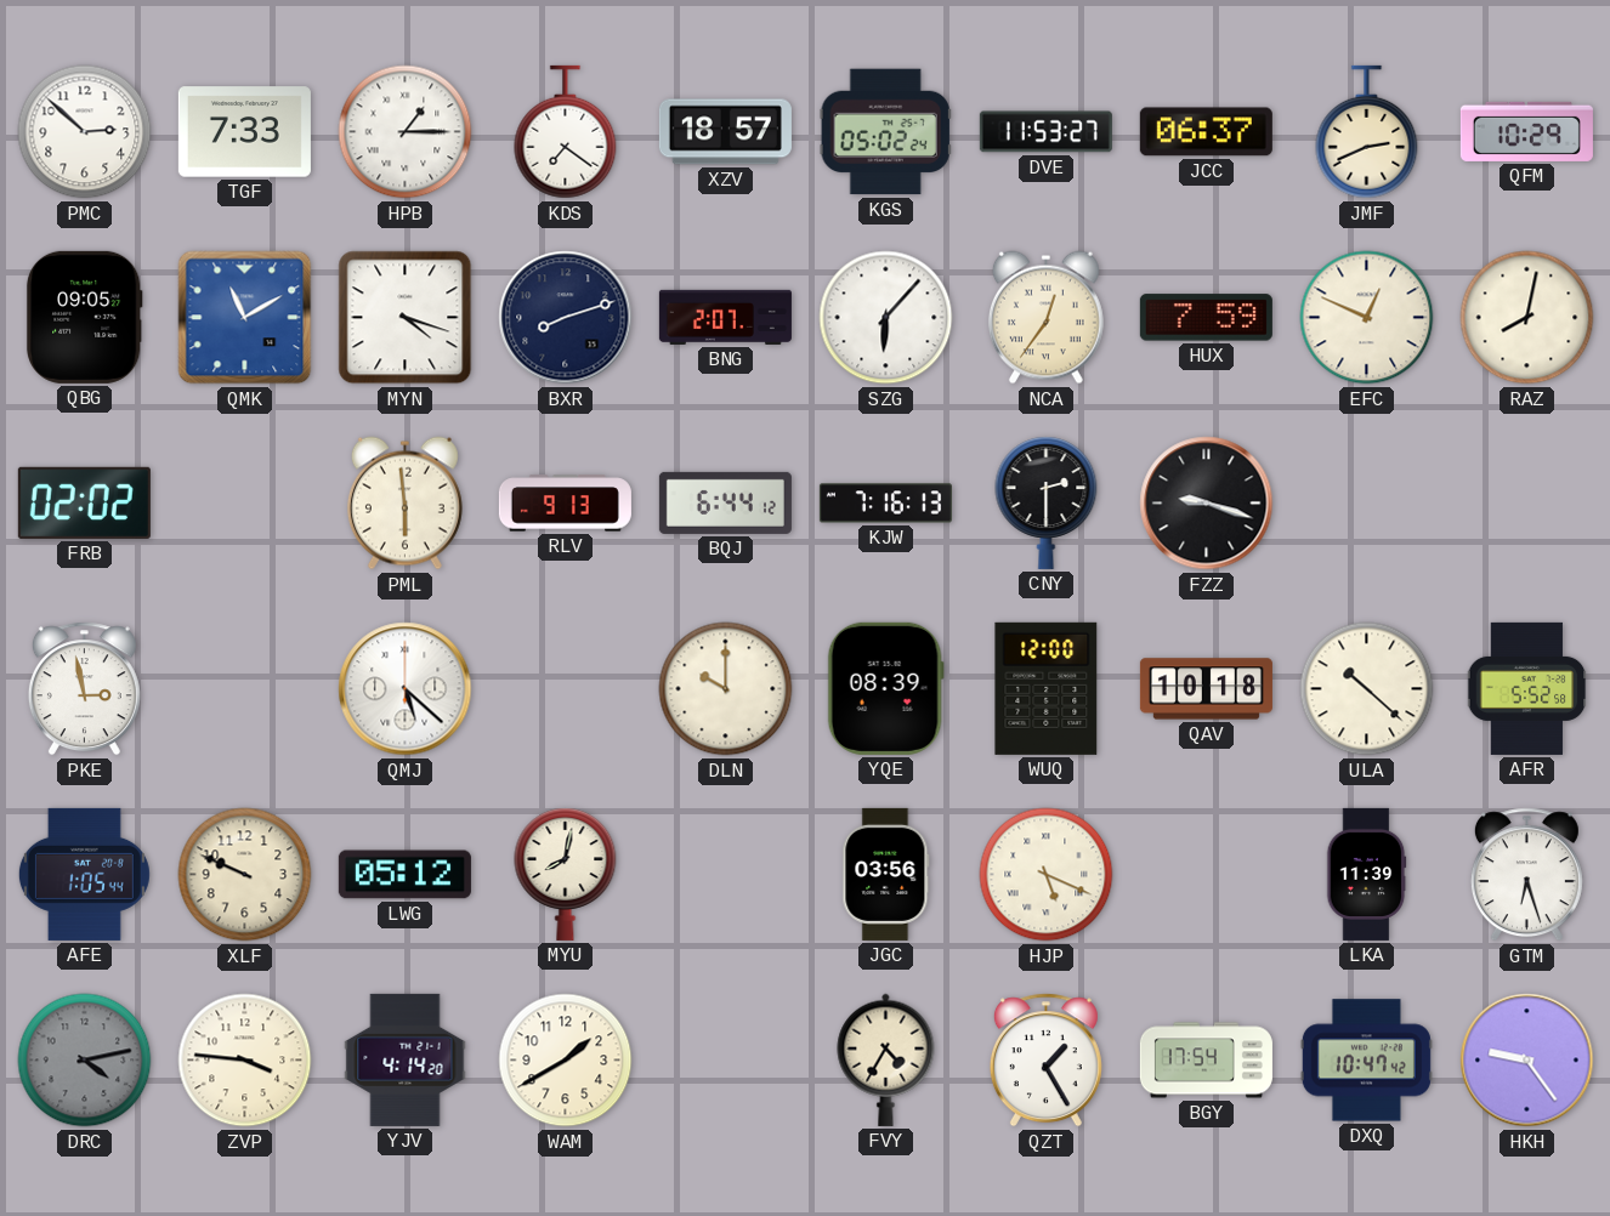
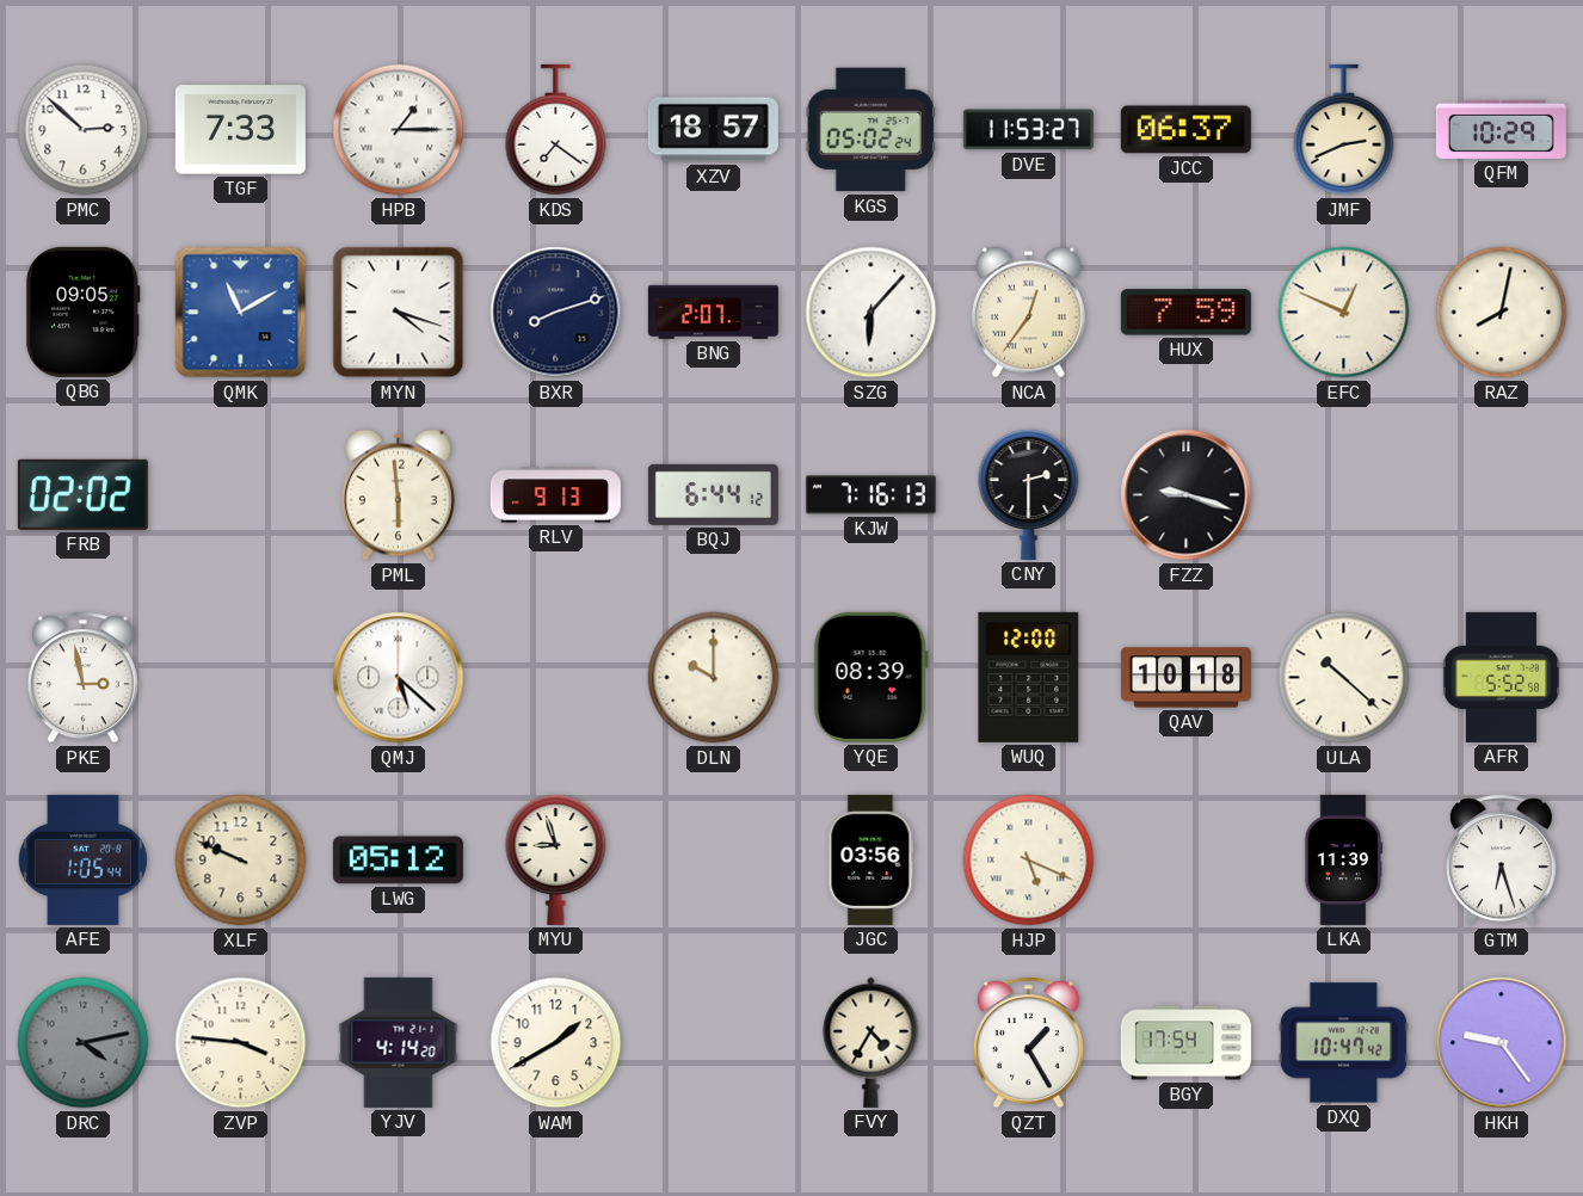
MYU: 8:02 -> 8:57 (556, 859)
